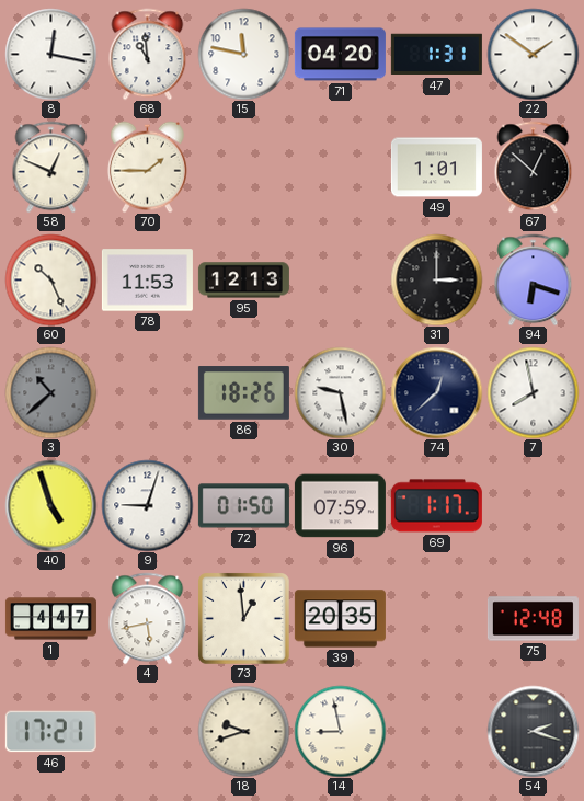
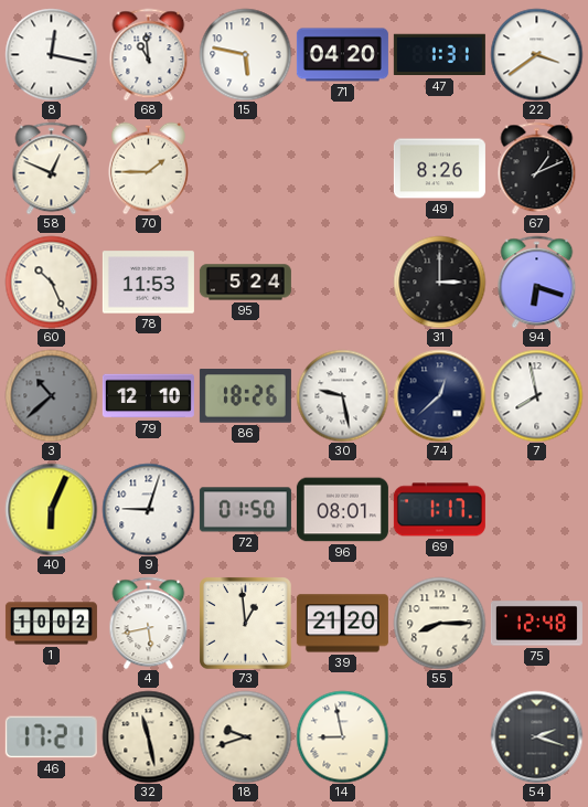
15: 11:47 -> 5:47 (245, 54)
22: 1:51 -> 3:39 (536, 54)
49: 1:01 -> 8:26 (439, 169)
67: 12:52 -> 1:11 (537, 168)
95: 12:13 -> 5:24 (245, 283)
79: none -> 12:10 (148, 396)
40: 4:57 -> 6:04 (51, 509)
96: 07:59 -> 08:01 (342, 510)
1: 4:47 -> 10:02 (51, 624)
39: 20:35 -> 21:20 (342, 624)
55: none -> 8:15 (439, 623)
32: none -> 11:28 (148, 736)
